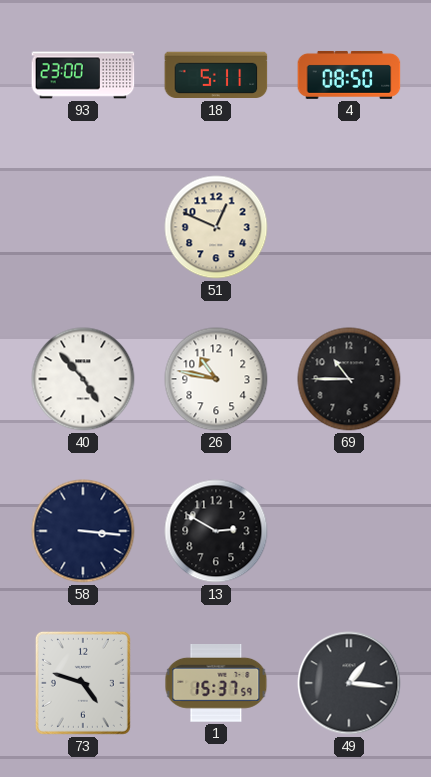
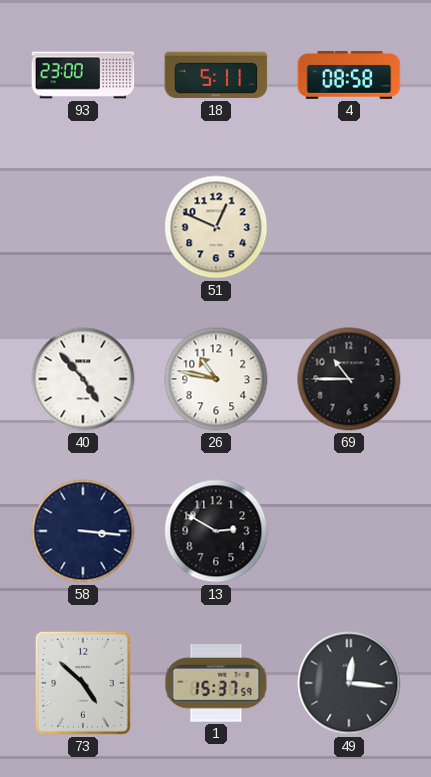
4: 08:50 -> 08:58 (349, 75)
73: 4:48 -> 4:52 (83, 683)
49: 1:16 -> 12:16 (349, 683)
